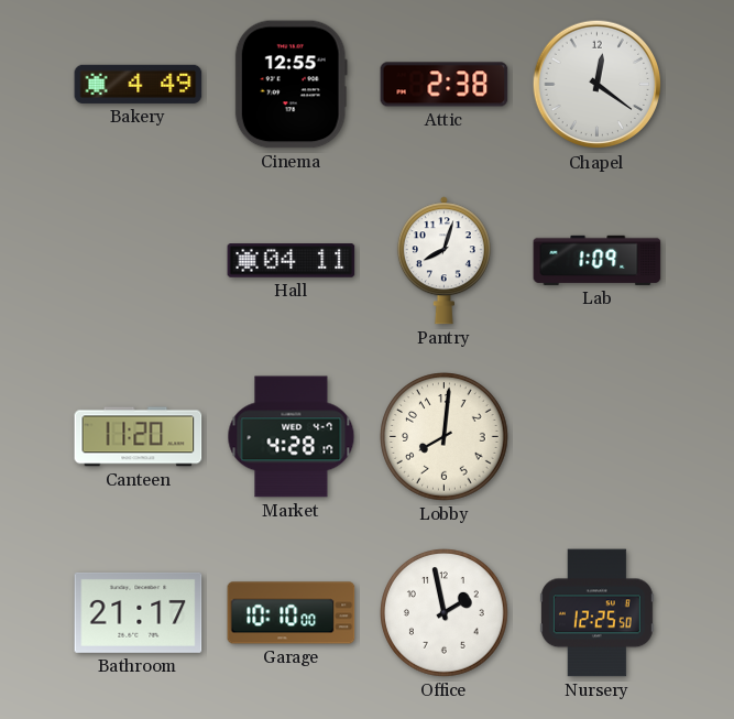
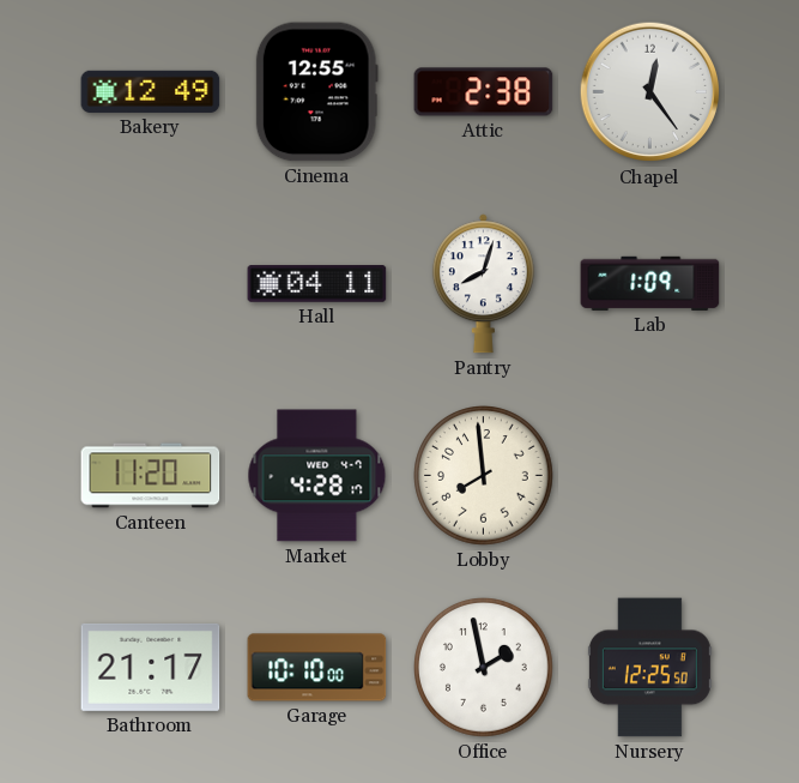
Bakery: 4:49 -> 12:49 (151, 91)
Chapel: 12:21 -> 12:24 (650, 92)
Lobby: 8:01 -> 7:59 (484, 476)
